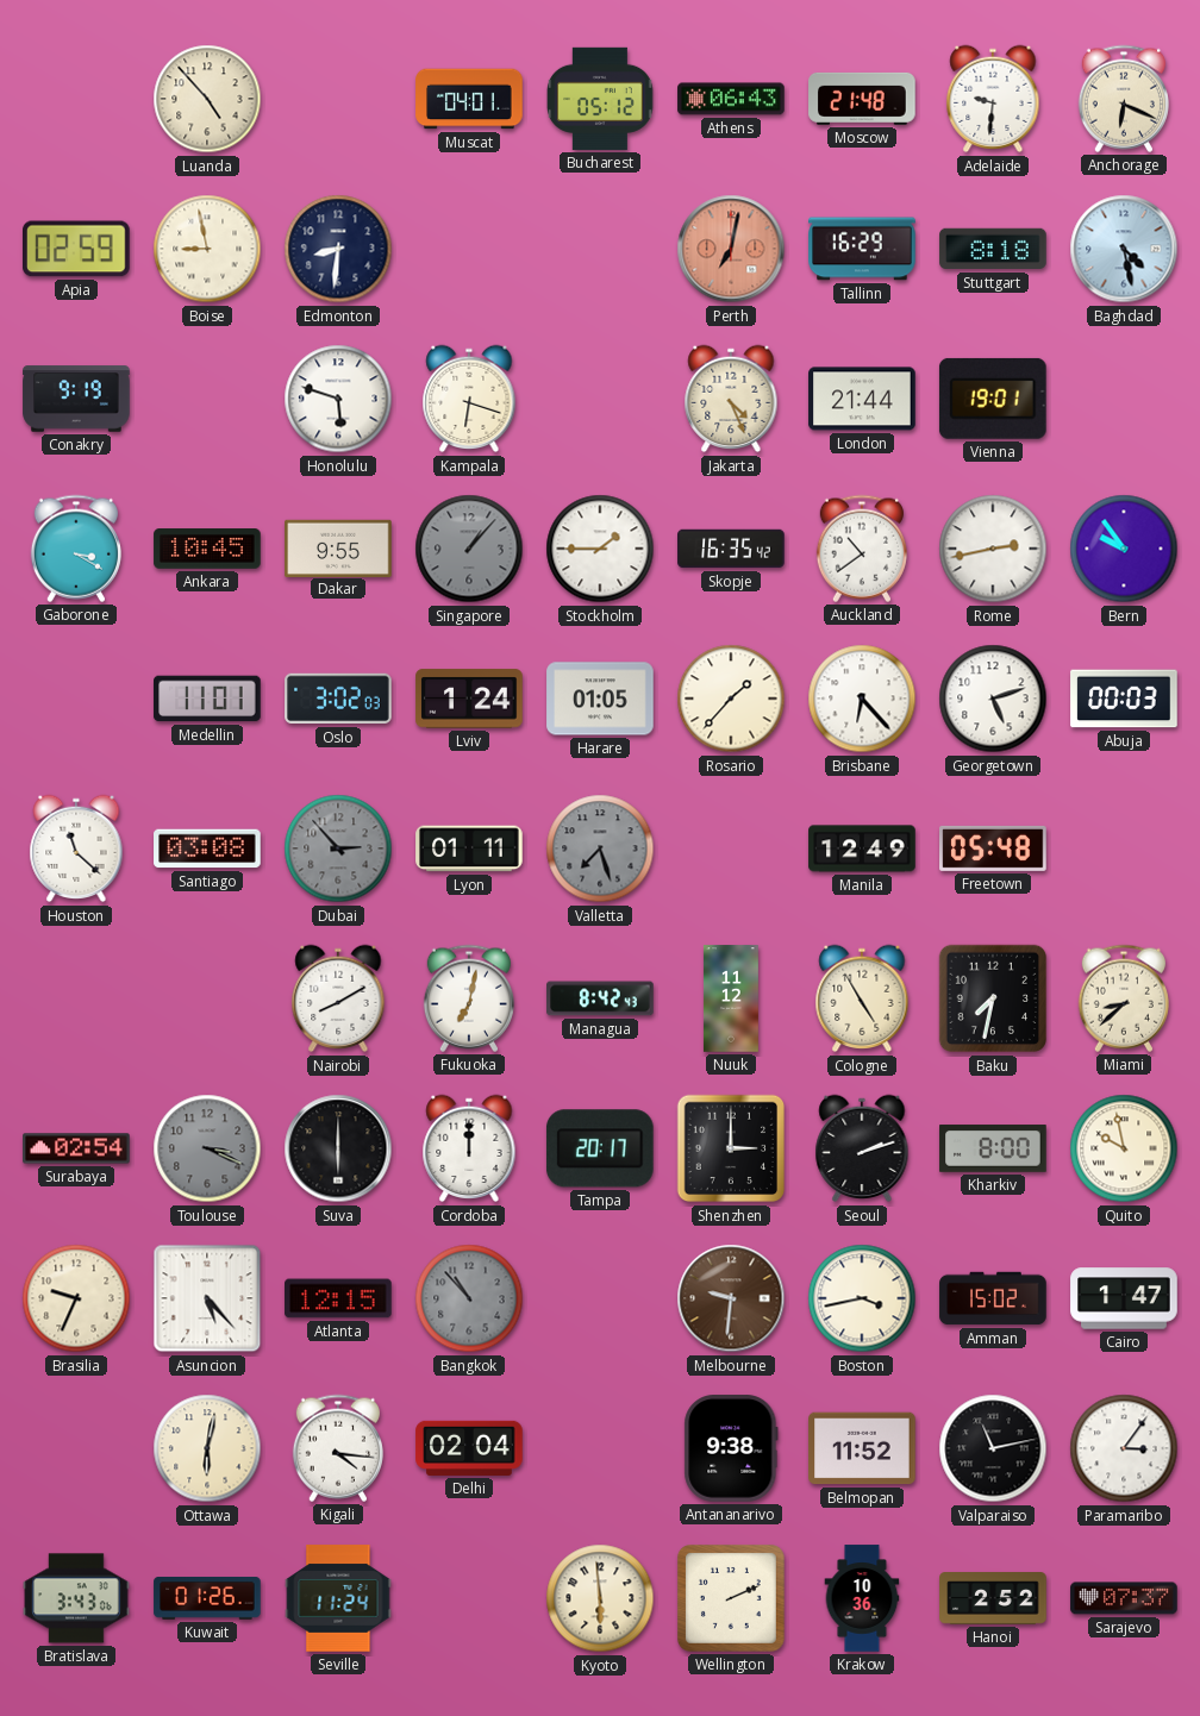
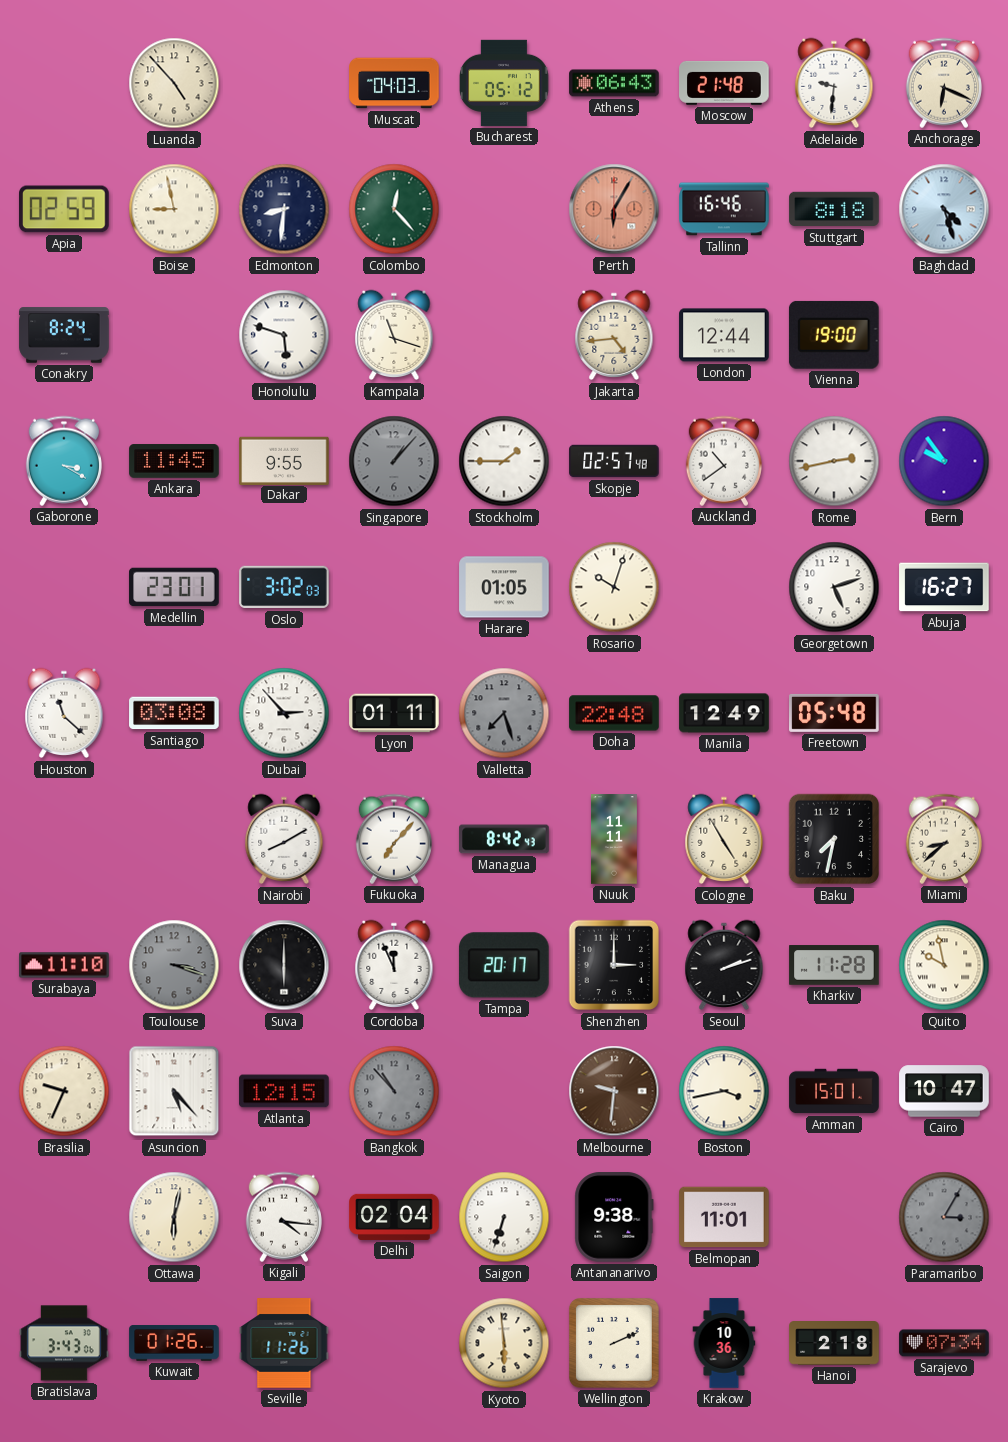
Muscat: 04:01 -> 04:03 (394, 83)
Colombo: none -> 12:23 (394, 209)
Perth: 7:02 -> 6:05 (614, 209)
Tallinn: 16:29 -> 16:46 (724, 209)
Baghdad: 4:28 -> 4:27 (944, 209)
Conakry: 9:19 -> 8:24 (64, 335)
Kampala: 6:18 -> 11:18 (394, 335)
Jakarta: 4:26 -> 4:44 (614, 335)
London: 21:44 -> 12:44 (724, 335)
Vienna: 19:01 -> 19:00 (834, 335)
Ankara: 10:45 -> 11:45 (174, 461)
Skopje: 16:35 -> 02:57 (614, 461)
Medellin: 11:01 -> 23:01 (174, 587)
Lviv: 1:24 -> none (469, 699)
Rosario: 1:37 -> 10:03 (614, 587)
Brisbane: 6:23 -> none (862, 699)
Abuja: 00:03 -> 16:27 (944, 587)
Dubai dial: grey -> white (284, 713)
Doha: none -> 22:48 (614, 713)
Fukuoka: 7:02 -> 7:07 (394, 839)
Nuuk: 11:12 -> 11:11 (614, 839)
Surabaya: 02:54 -> 11:10 (64, 965)
Toulouse: 3:19 -> 3:18 (174, 965)
Cordoba: 12:00 -> 11:56 (394, 965)
Kharkiv: 8:00 -> 11:28 (834, 965)
Amman: 15:02 -> 15:01 (834, 1091)
Cairo: 1:47 -> 10:47 (944, 1091)
Saigon: none -> 6:33 (504, 1217)
Belmopan: 11:52 -> 11:01 (724, 1217)
Valparaiso: 11:13 -> none (993, 1448)
Paramaribo: 3:06 -> 3:05 (944, 1217)
Paramaribo dial: white -> grey (944, 1217)
Seville: 11:24 -> 11:26 (284, 1343)
Hanoi: 2:52 -> 2:18 (834, 1344)
Sarajevo: 07:37 -> 07:34 (944, 1343)
